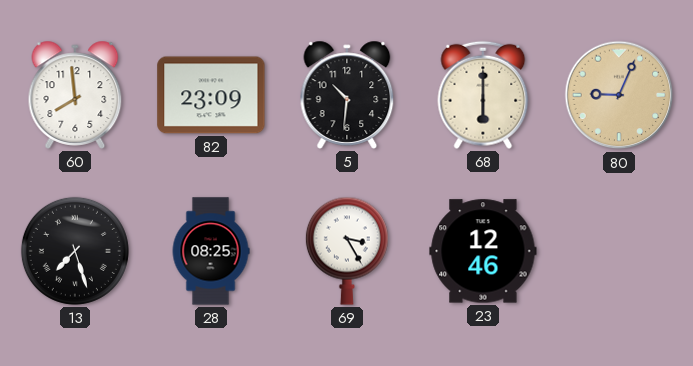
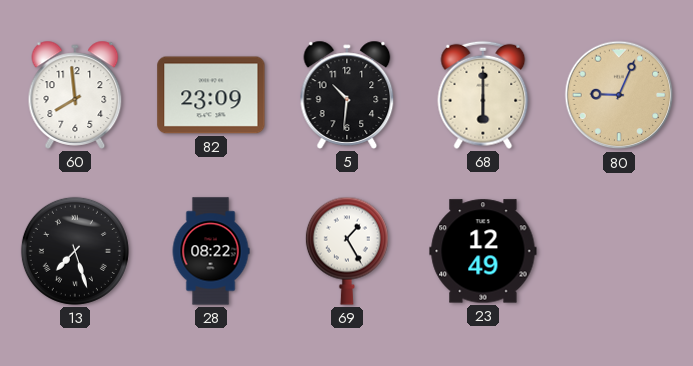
28: 08:25 -> 08:22 (211, 251)
69: 3:25 -> 1:25 (347, 251)
23: 12:46 -> 12:49 (483, 251)
